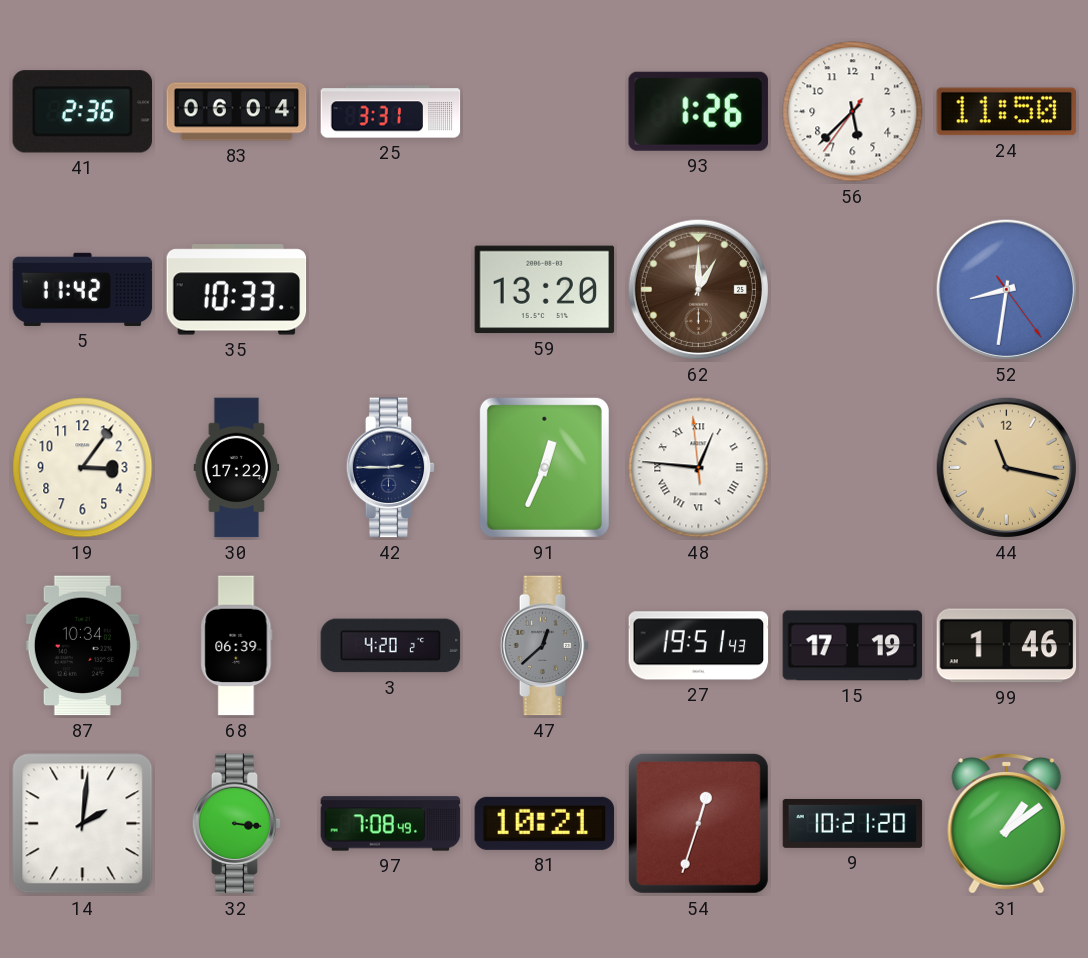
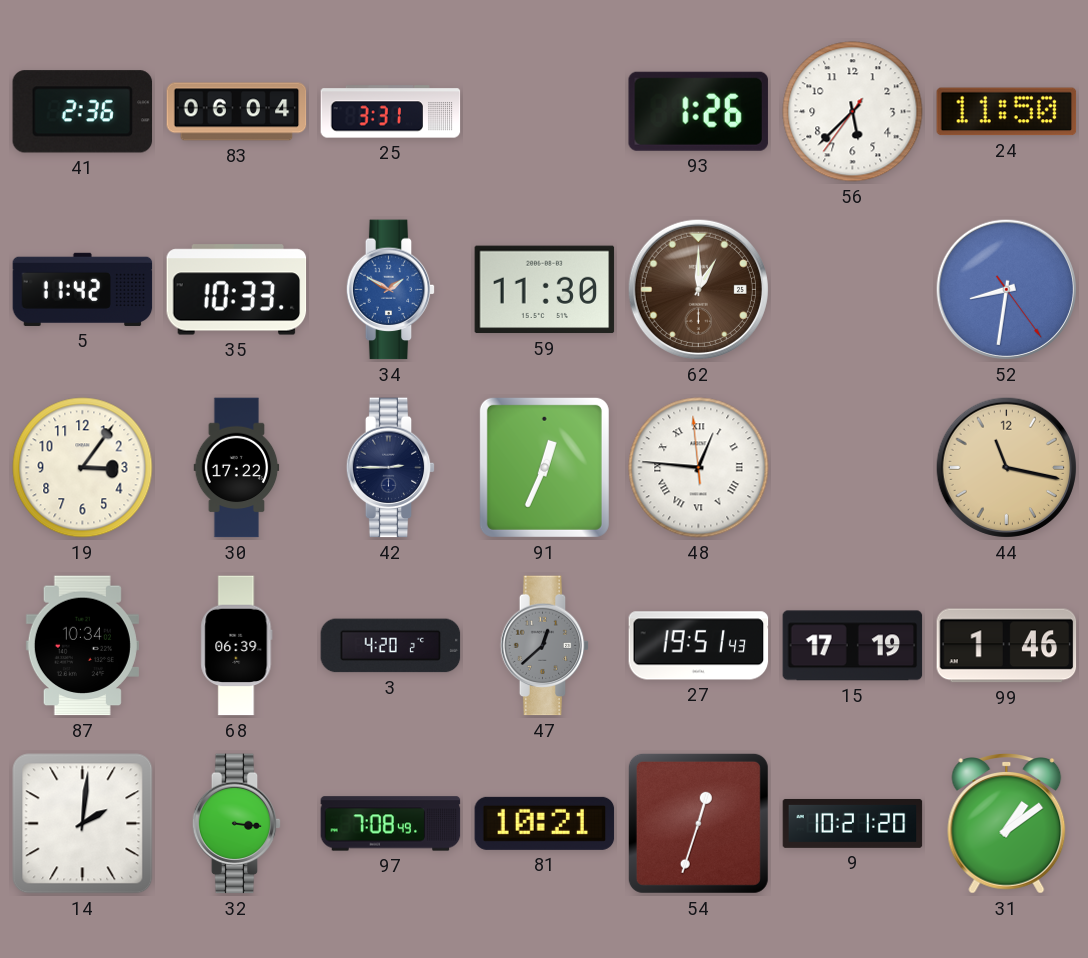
34: none -> 1:50 (391, 290)
59: 13:20 -> 11:30 (545, 290)
